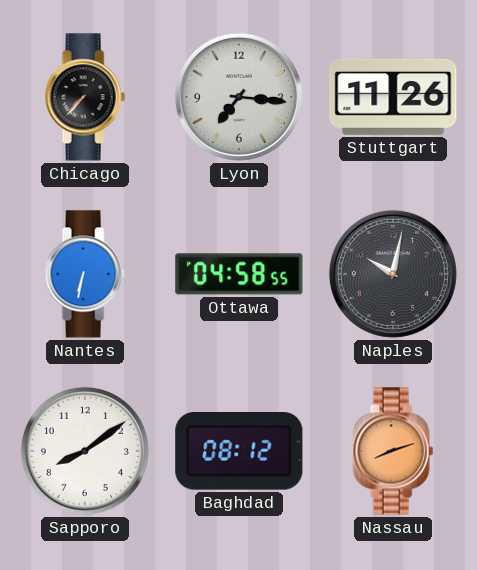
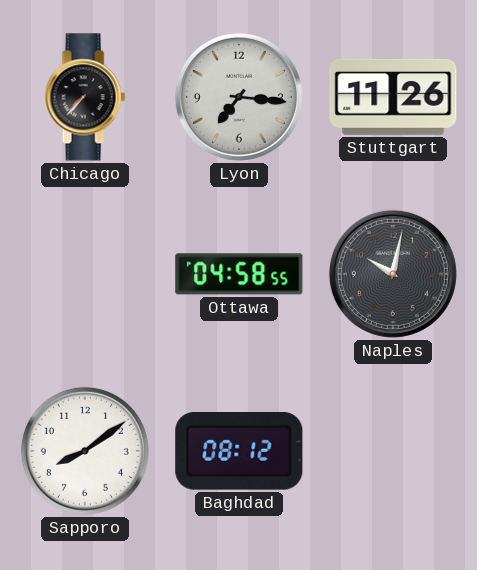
Nantes: 6:32 -> none (85, 274)
Nassau: 8:12 -> none (393, 451)
